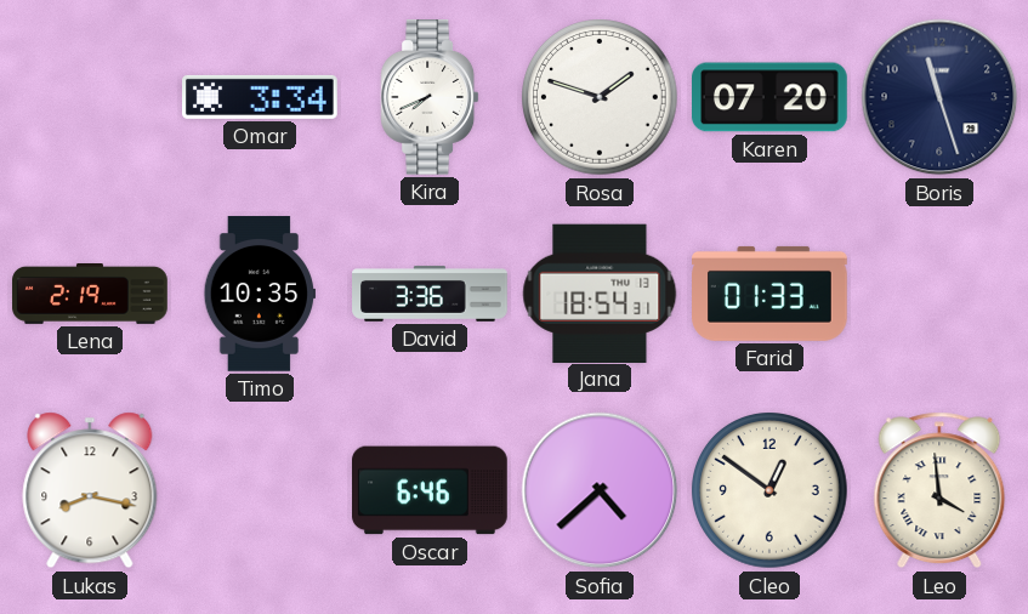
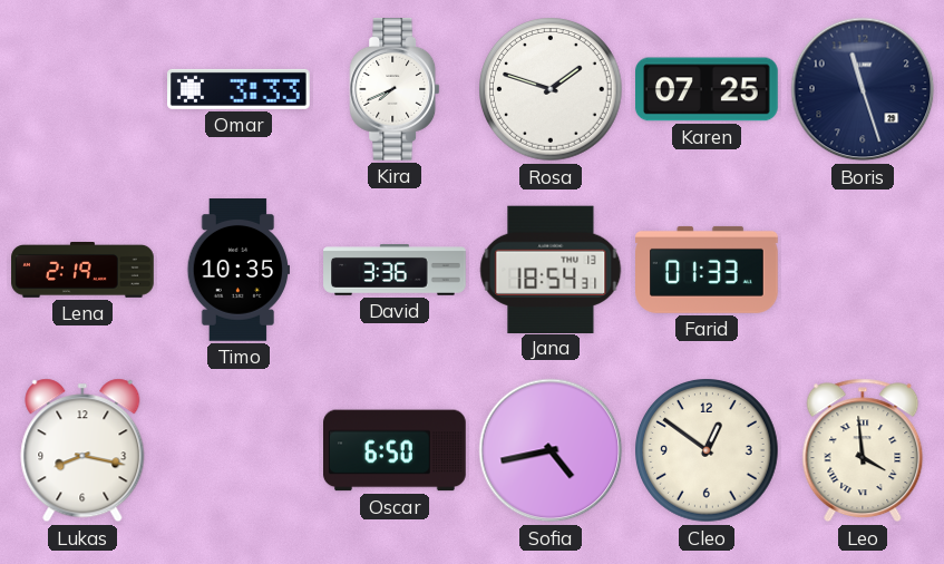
Omar: 3:34 -> 3:33 (240, 89)
Karen: 07:20 -> 07:25 (708, 89)
Oscar: 6:46 -> 6:50 (396, 450)
Sofia: 4:38 -> 4:43 (551, 450)
